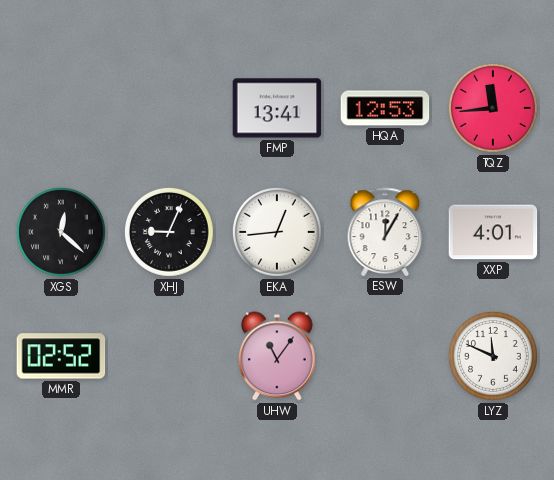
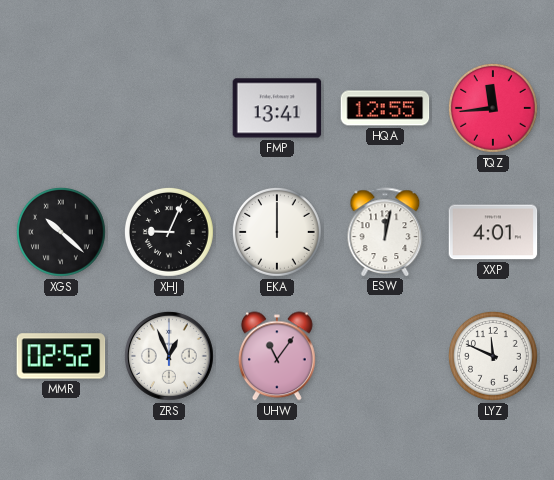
HQA: 12:53 -> 12:55 (385, 108)
XGS: 12:22 -> 10:22 (61, 232)
EKA: 12:44 -> 12:00 (277, 232)
ESW: 12:05 -> 12:02 (385, 232)
ZRS: none -> 12:56 (169, 356)
